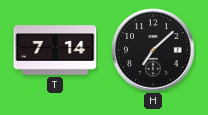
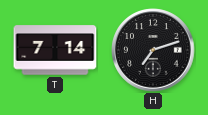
H: 7:08 -> 7:12 (153, 50)
